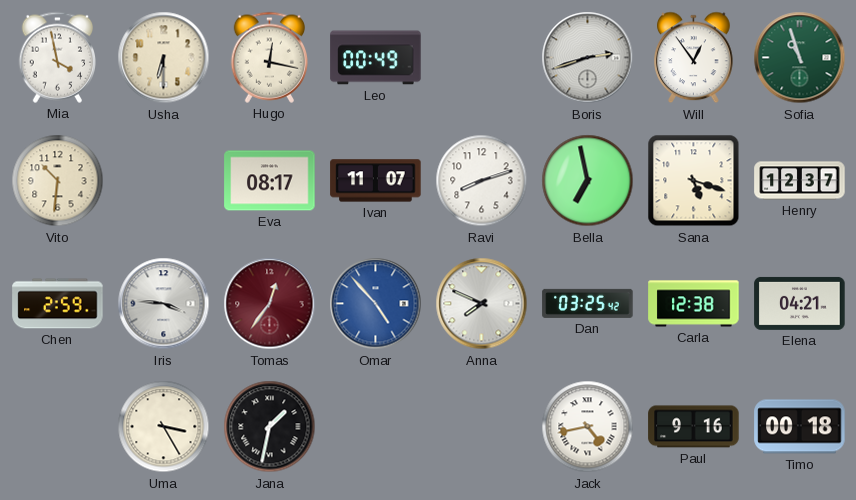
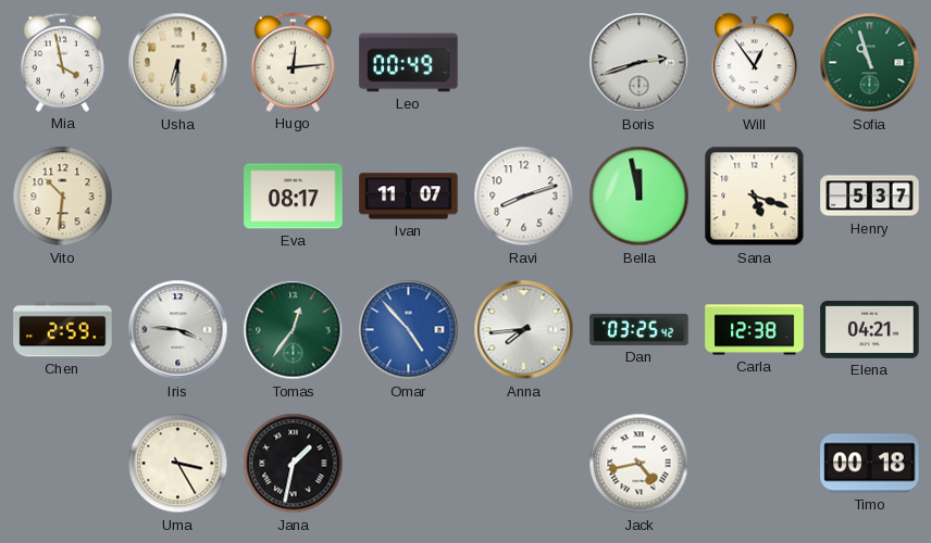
Hugo: 12:17 -> 12:14 (294, 62)
Bella: 6:58 -> 11:58 (640, 197)
Henry: 12:37 -> 5:37 (870, 197)
Tomas dial: burgundy -> green (294, 330)
Anna: 7:49 -> 7:44 (524, 330)
Paul: 9:16 -> none (694, 427)
